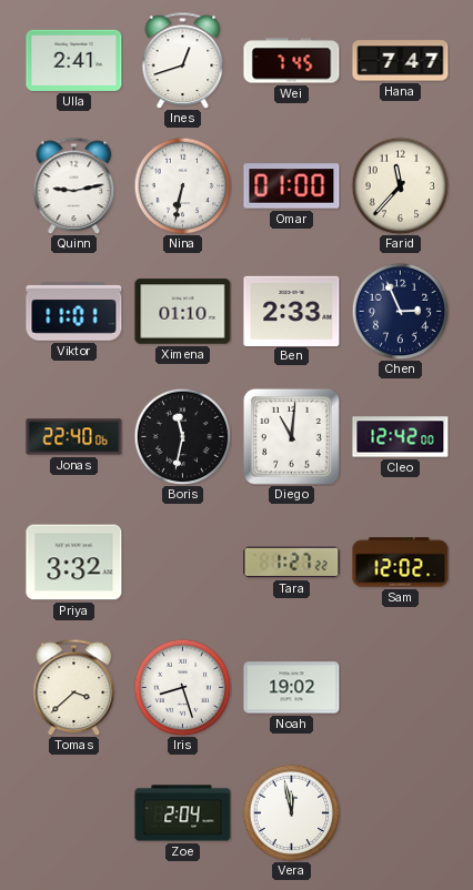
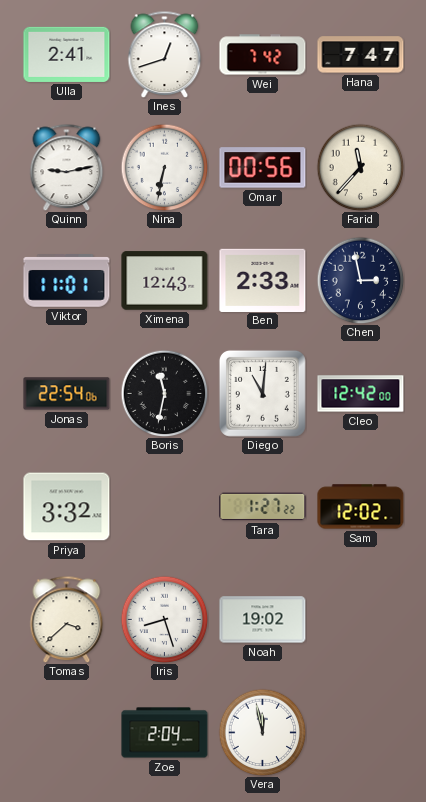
Wei: 7:45 -> 7:42 (263, 55)
Omar: 01:00 -> 00:56 (263, 168)
Ximena: 01:10 -> 12:43 (165, 281)
Chen: 2:56 -> 2:58 (360, 280)
Jonas: 22:40 -> 22:54 (67, 394)
